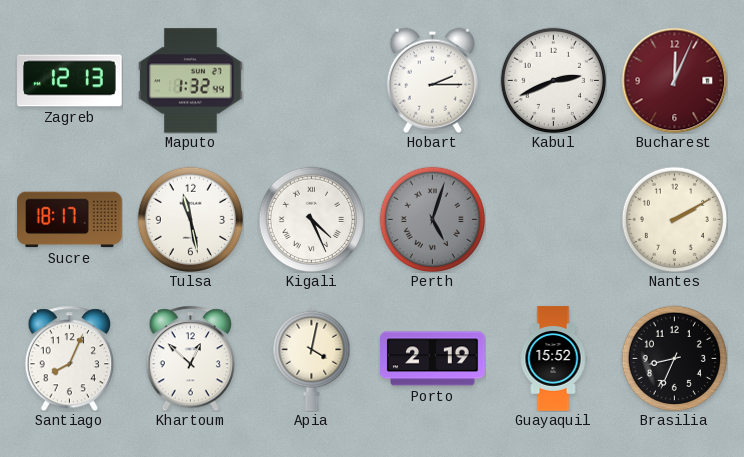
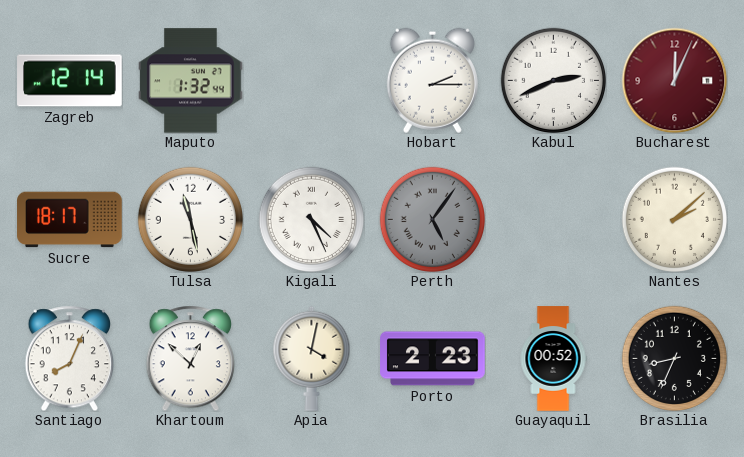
Zagreb: 12:13 -> 12:14 (70, 81)
Perth: 5:03 -> 5:06 (432, 219)
Nantes: 2:10 -> 2:08 (674, 219)
Porto: 2:19 -> 2:23 (433, 359)
Guayaquil: 15:52 -> 00:52 (553, 359)
